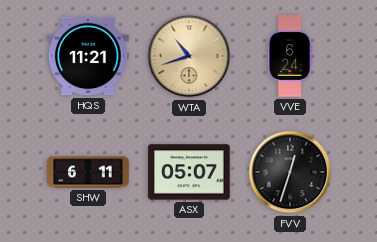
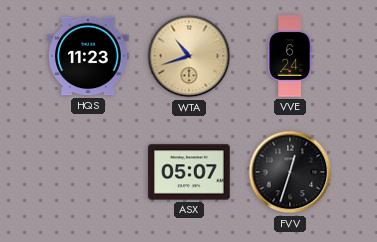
HQS: 11:21 -> 11:23 (88, 56)
SHW: 6:11 -> none (88, 172)
